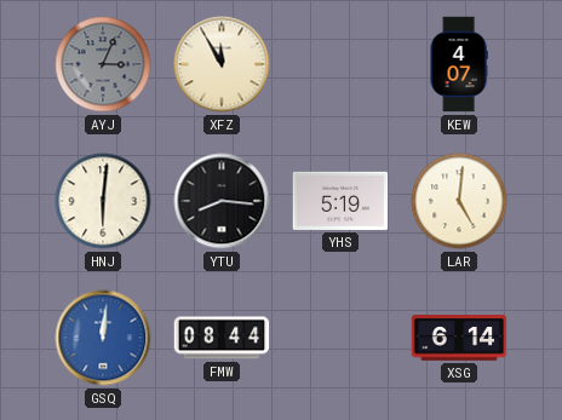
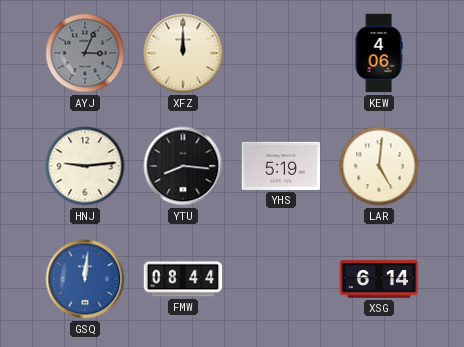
XFZ: 11:55 -> 12:00 (183, 53)
KEW: 4:07 -> 4:06 (379, 53)
HNJ: 6:01 -> 9:14 (85, 166)
